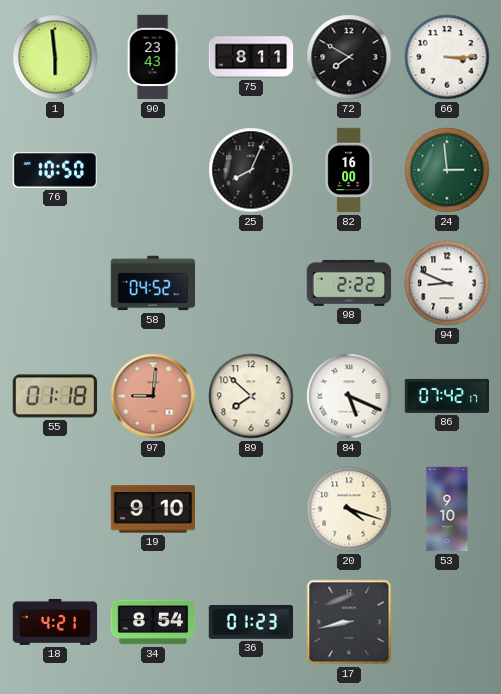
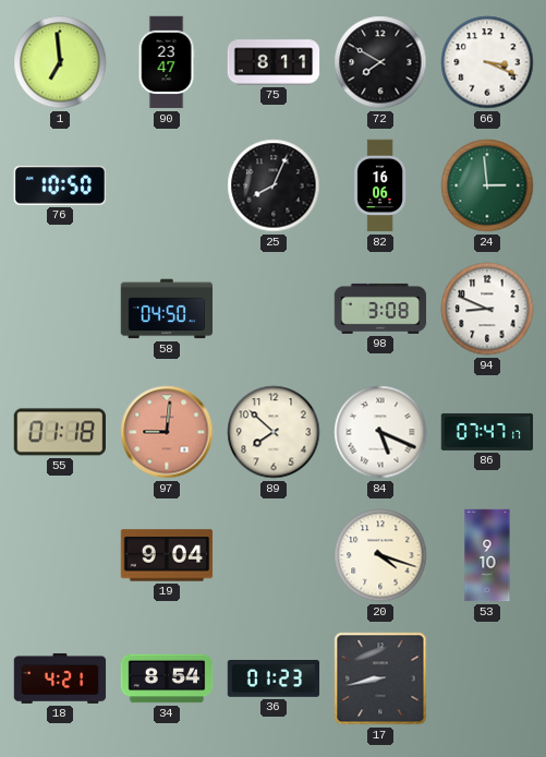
1: 5:59 -> 6:59 (60, 62)
90: 23:43 -> 23:47 (167, 62)
66: 3:15 -> 3:19 (487, 62)
82: 16:00 -> 16:06 (379, 185)
58: 04:52 -> 04:50 (167, 309)
98: 2:22 -> 3:08 (380, 309)
86: 07:42 -> 07:47 (487, 432)
19: 9:10 -> 9:04 (167, 555)
